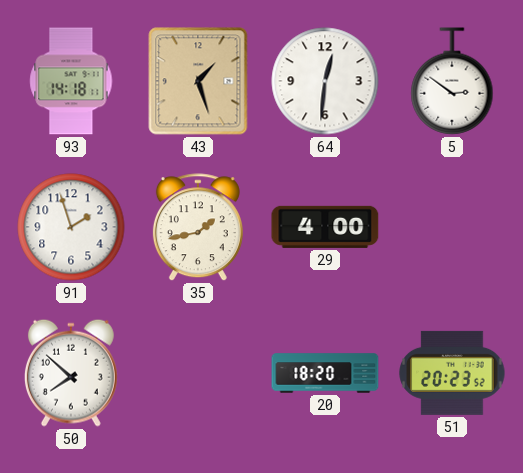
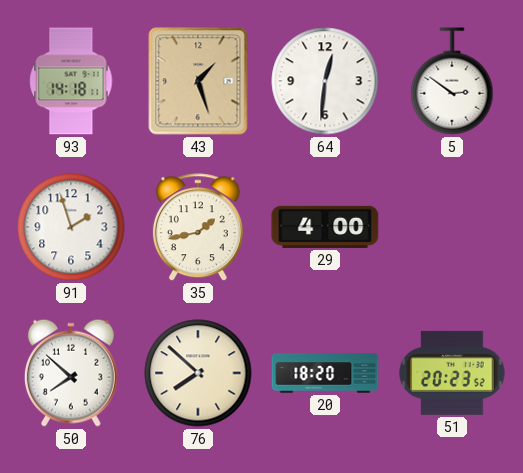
76: none -> 7:52 (198, 373)
